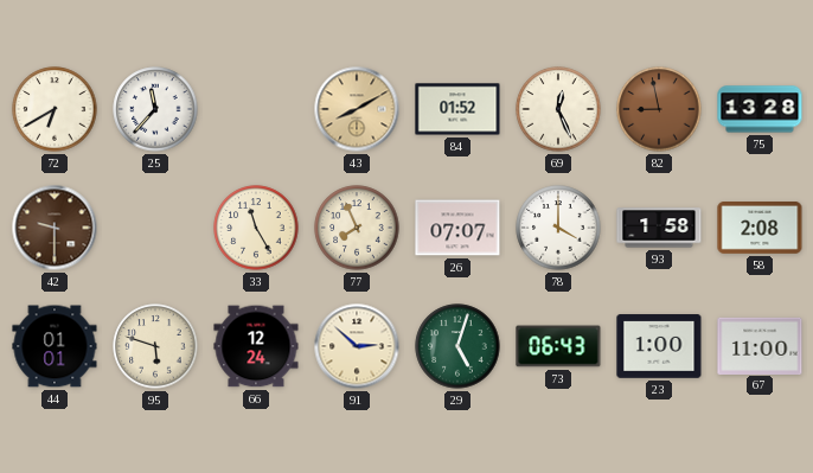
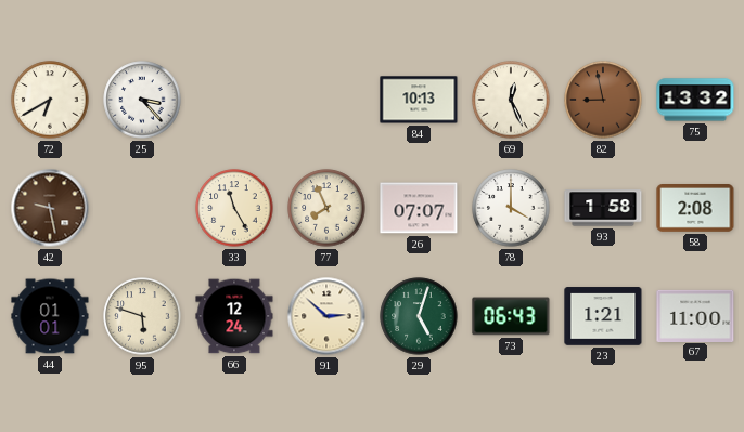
25: 11:37 -> 3:23 (142, 100)
43: 8:10 -> none (357, 109)
84: 01:52 -> 10:13 (419, 100)
75: 13:28 -> 13:32 (695, 100)
42: 9:30 -> 9:28 (50, 208)
23: 1:00 -> 1:21 (603, 316)
